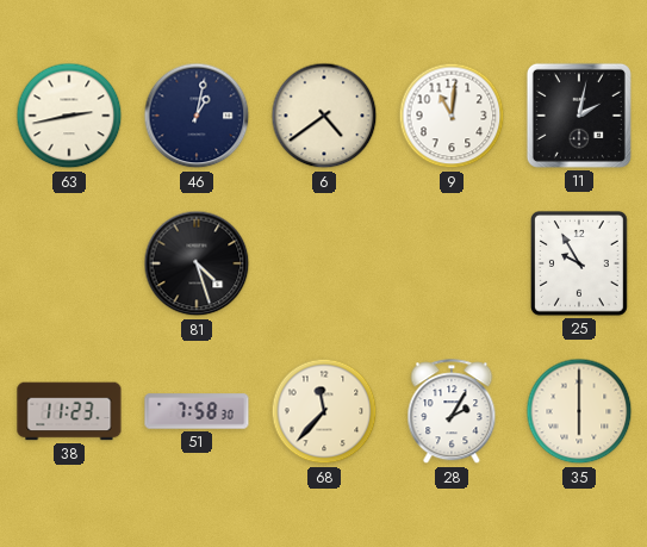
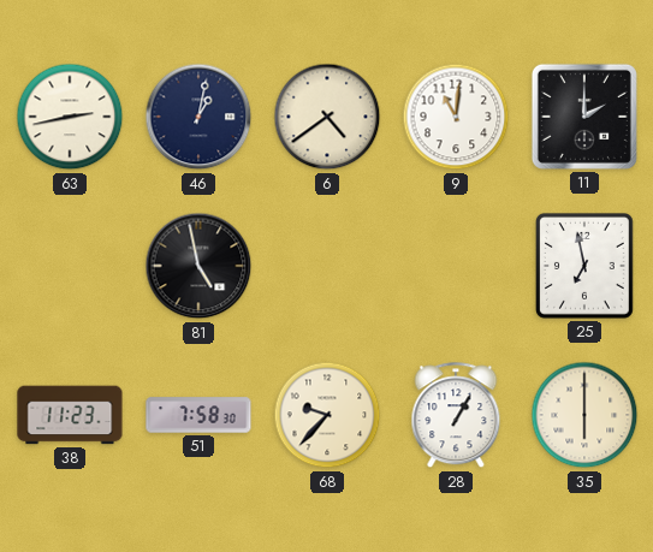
11: 2:02 -> 2:00 (584, 117)
81: 4:27 -> 4:58 (198, 266)
25: 9:55 -> 6:58 (584, 267)
68: 11:37 -> 9:37 (327, 415)
28: 2:05 -> 1:05 (456, 416)
